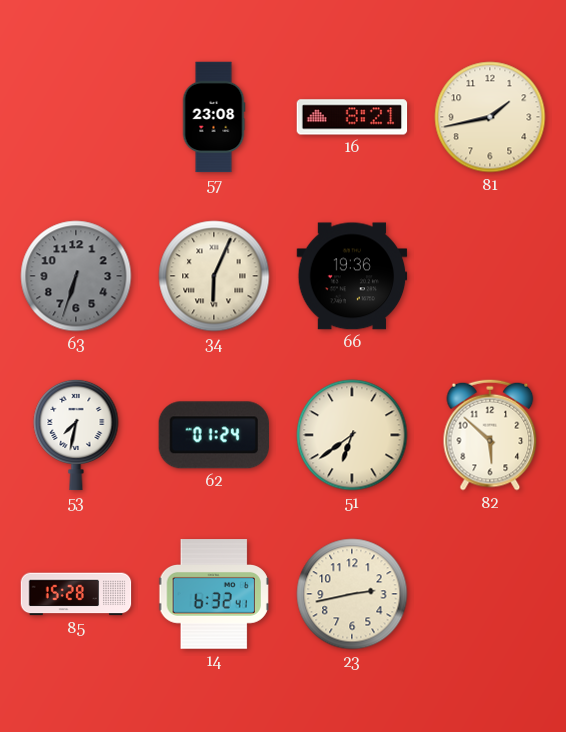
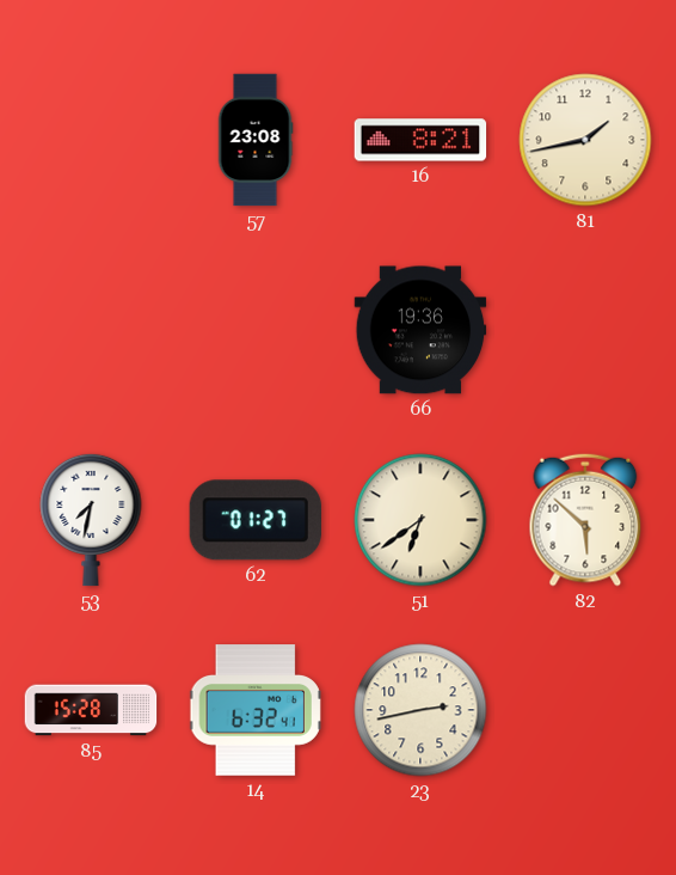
63: 6:33 -> none (76, 276)
34: 6:04 -> none (214, 276)
62: 01:24 -> 01:27 (256, 520)
